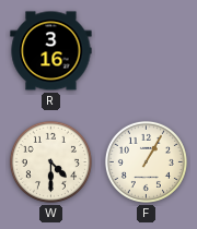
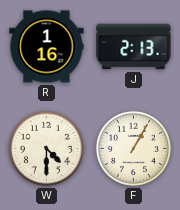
R: 3:16 -> 1:16 (47, 47)
J: none -> 2:13 (134, 47)
